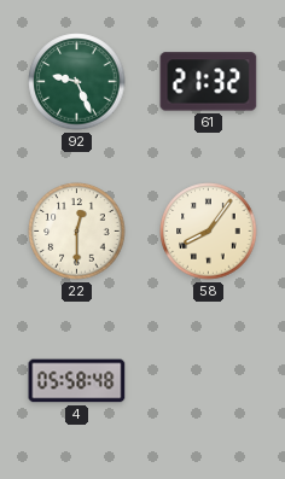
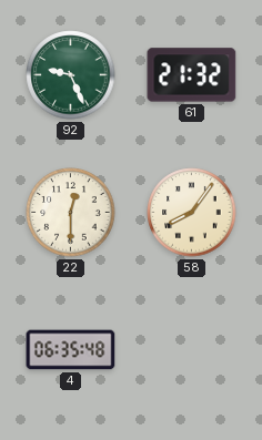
4: 05:58 -> 06:35 (71, 350)
